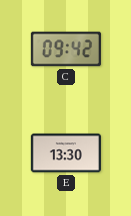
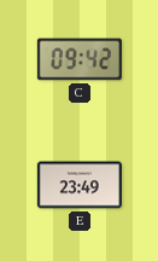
E: 13:30 -> 23:49 (80, 185)
